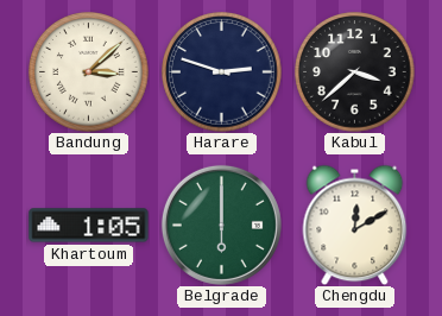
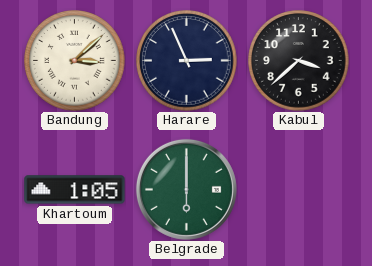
Harare: 2:48 -> 2:56 (187, 61)
Chengdu: 12:10 -> none (355, 225)
